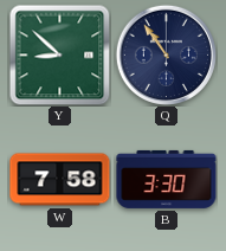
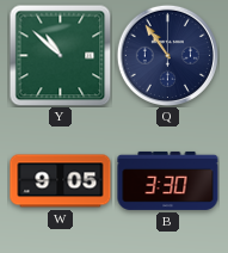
Y: 8:52 -> 10:52 (60, 55)
W: 7:58 -> 9:05 (61, 181)
